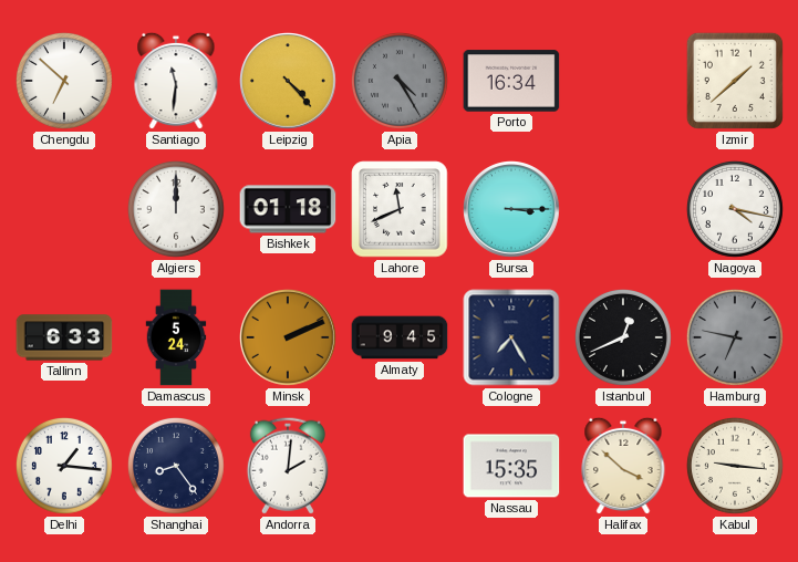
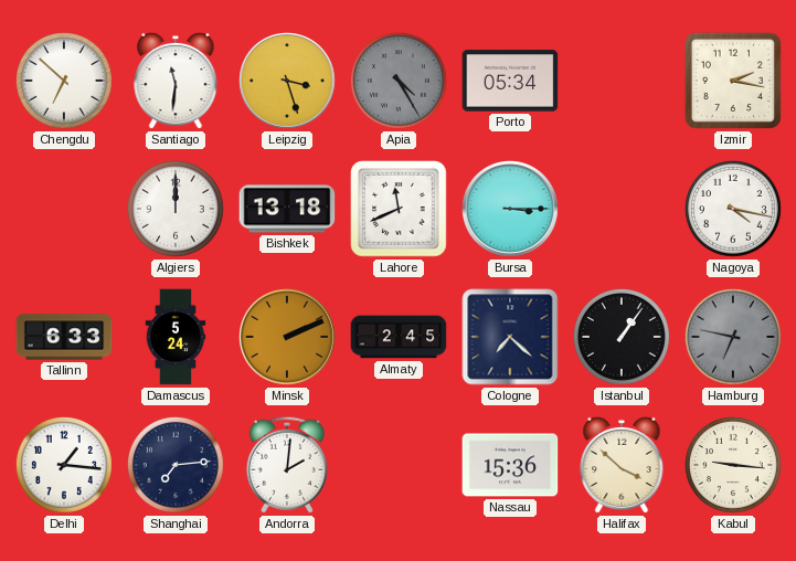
Leipzig: 4:23 -> 3:27 (288, 82)
Porto: 16:34 -> 05:34 (510, 81)
Izmir: 1:38 -> 2:17 (733, 81)
Bishkek: 01:18 -> 13:18 (287, 209)
Almaty: 9:45 -> 2:45 (399, 337)
Cologne: 7:25 -> 7:22 (510, 337)
Istanbul: 12:41 -> 1:06 (622, 337)
Shanghai: 8:24 -> 7:14 (176, 465)
Nassau: 15:35 -> 15:36 (510, 465)
